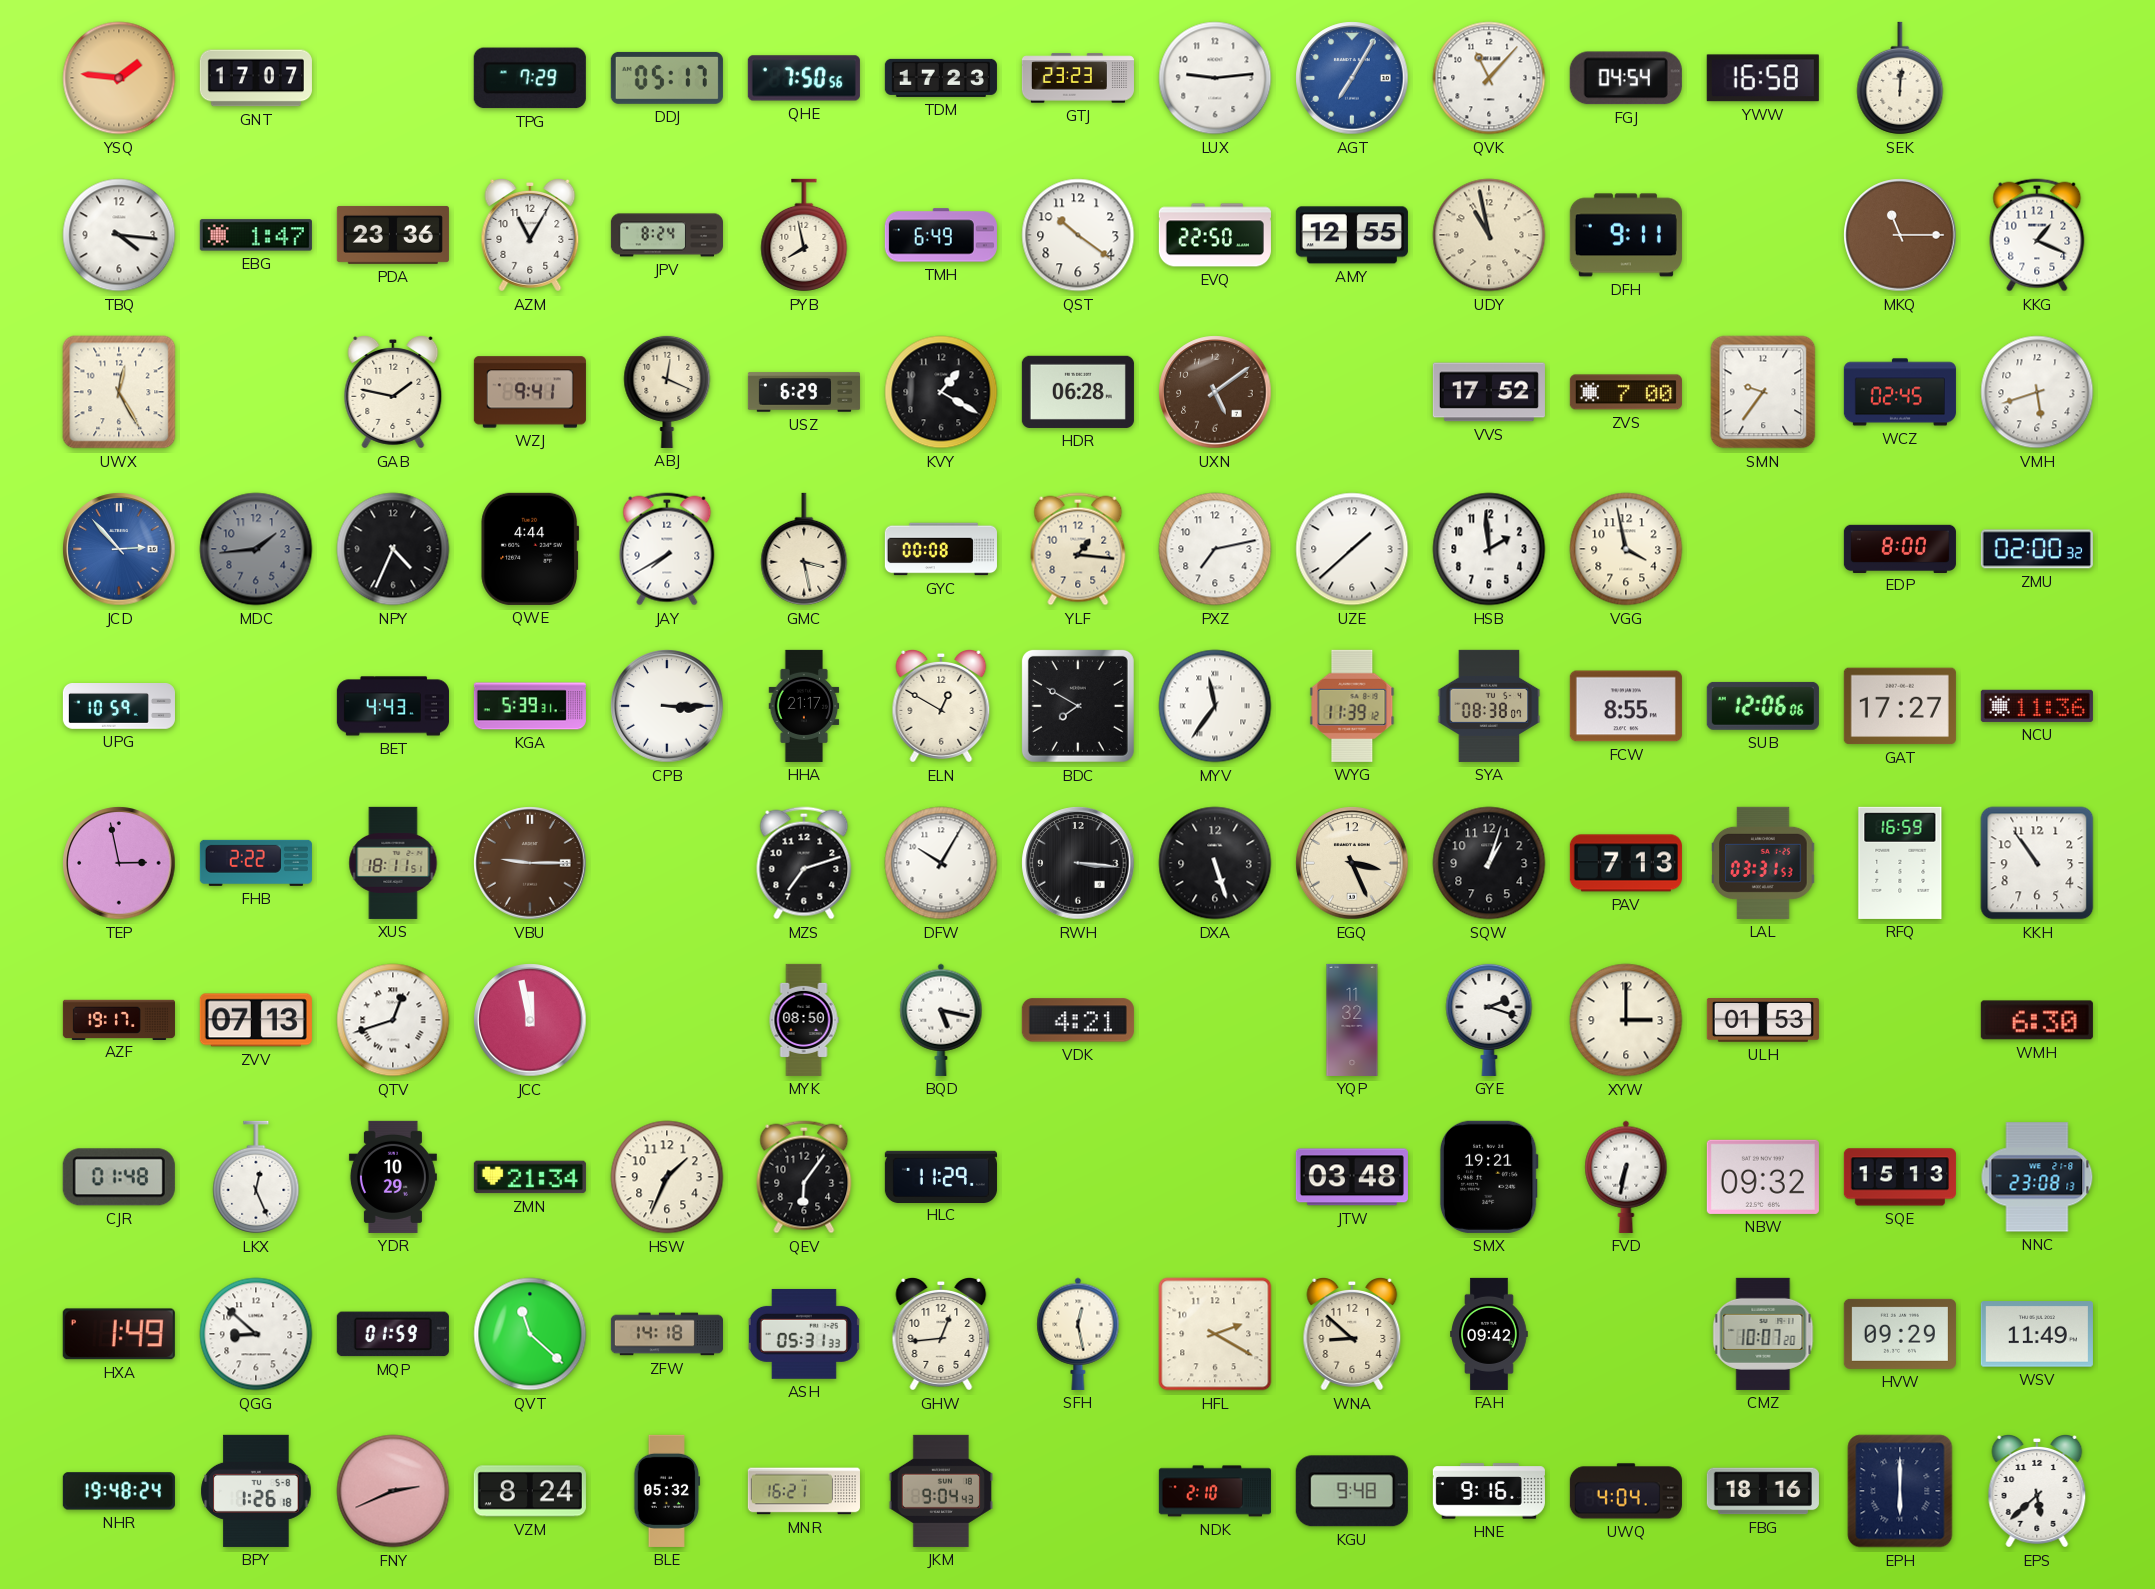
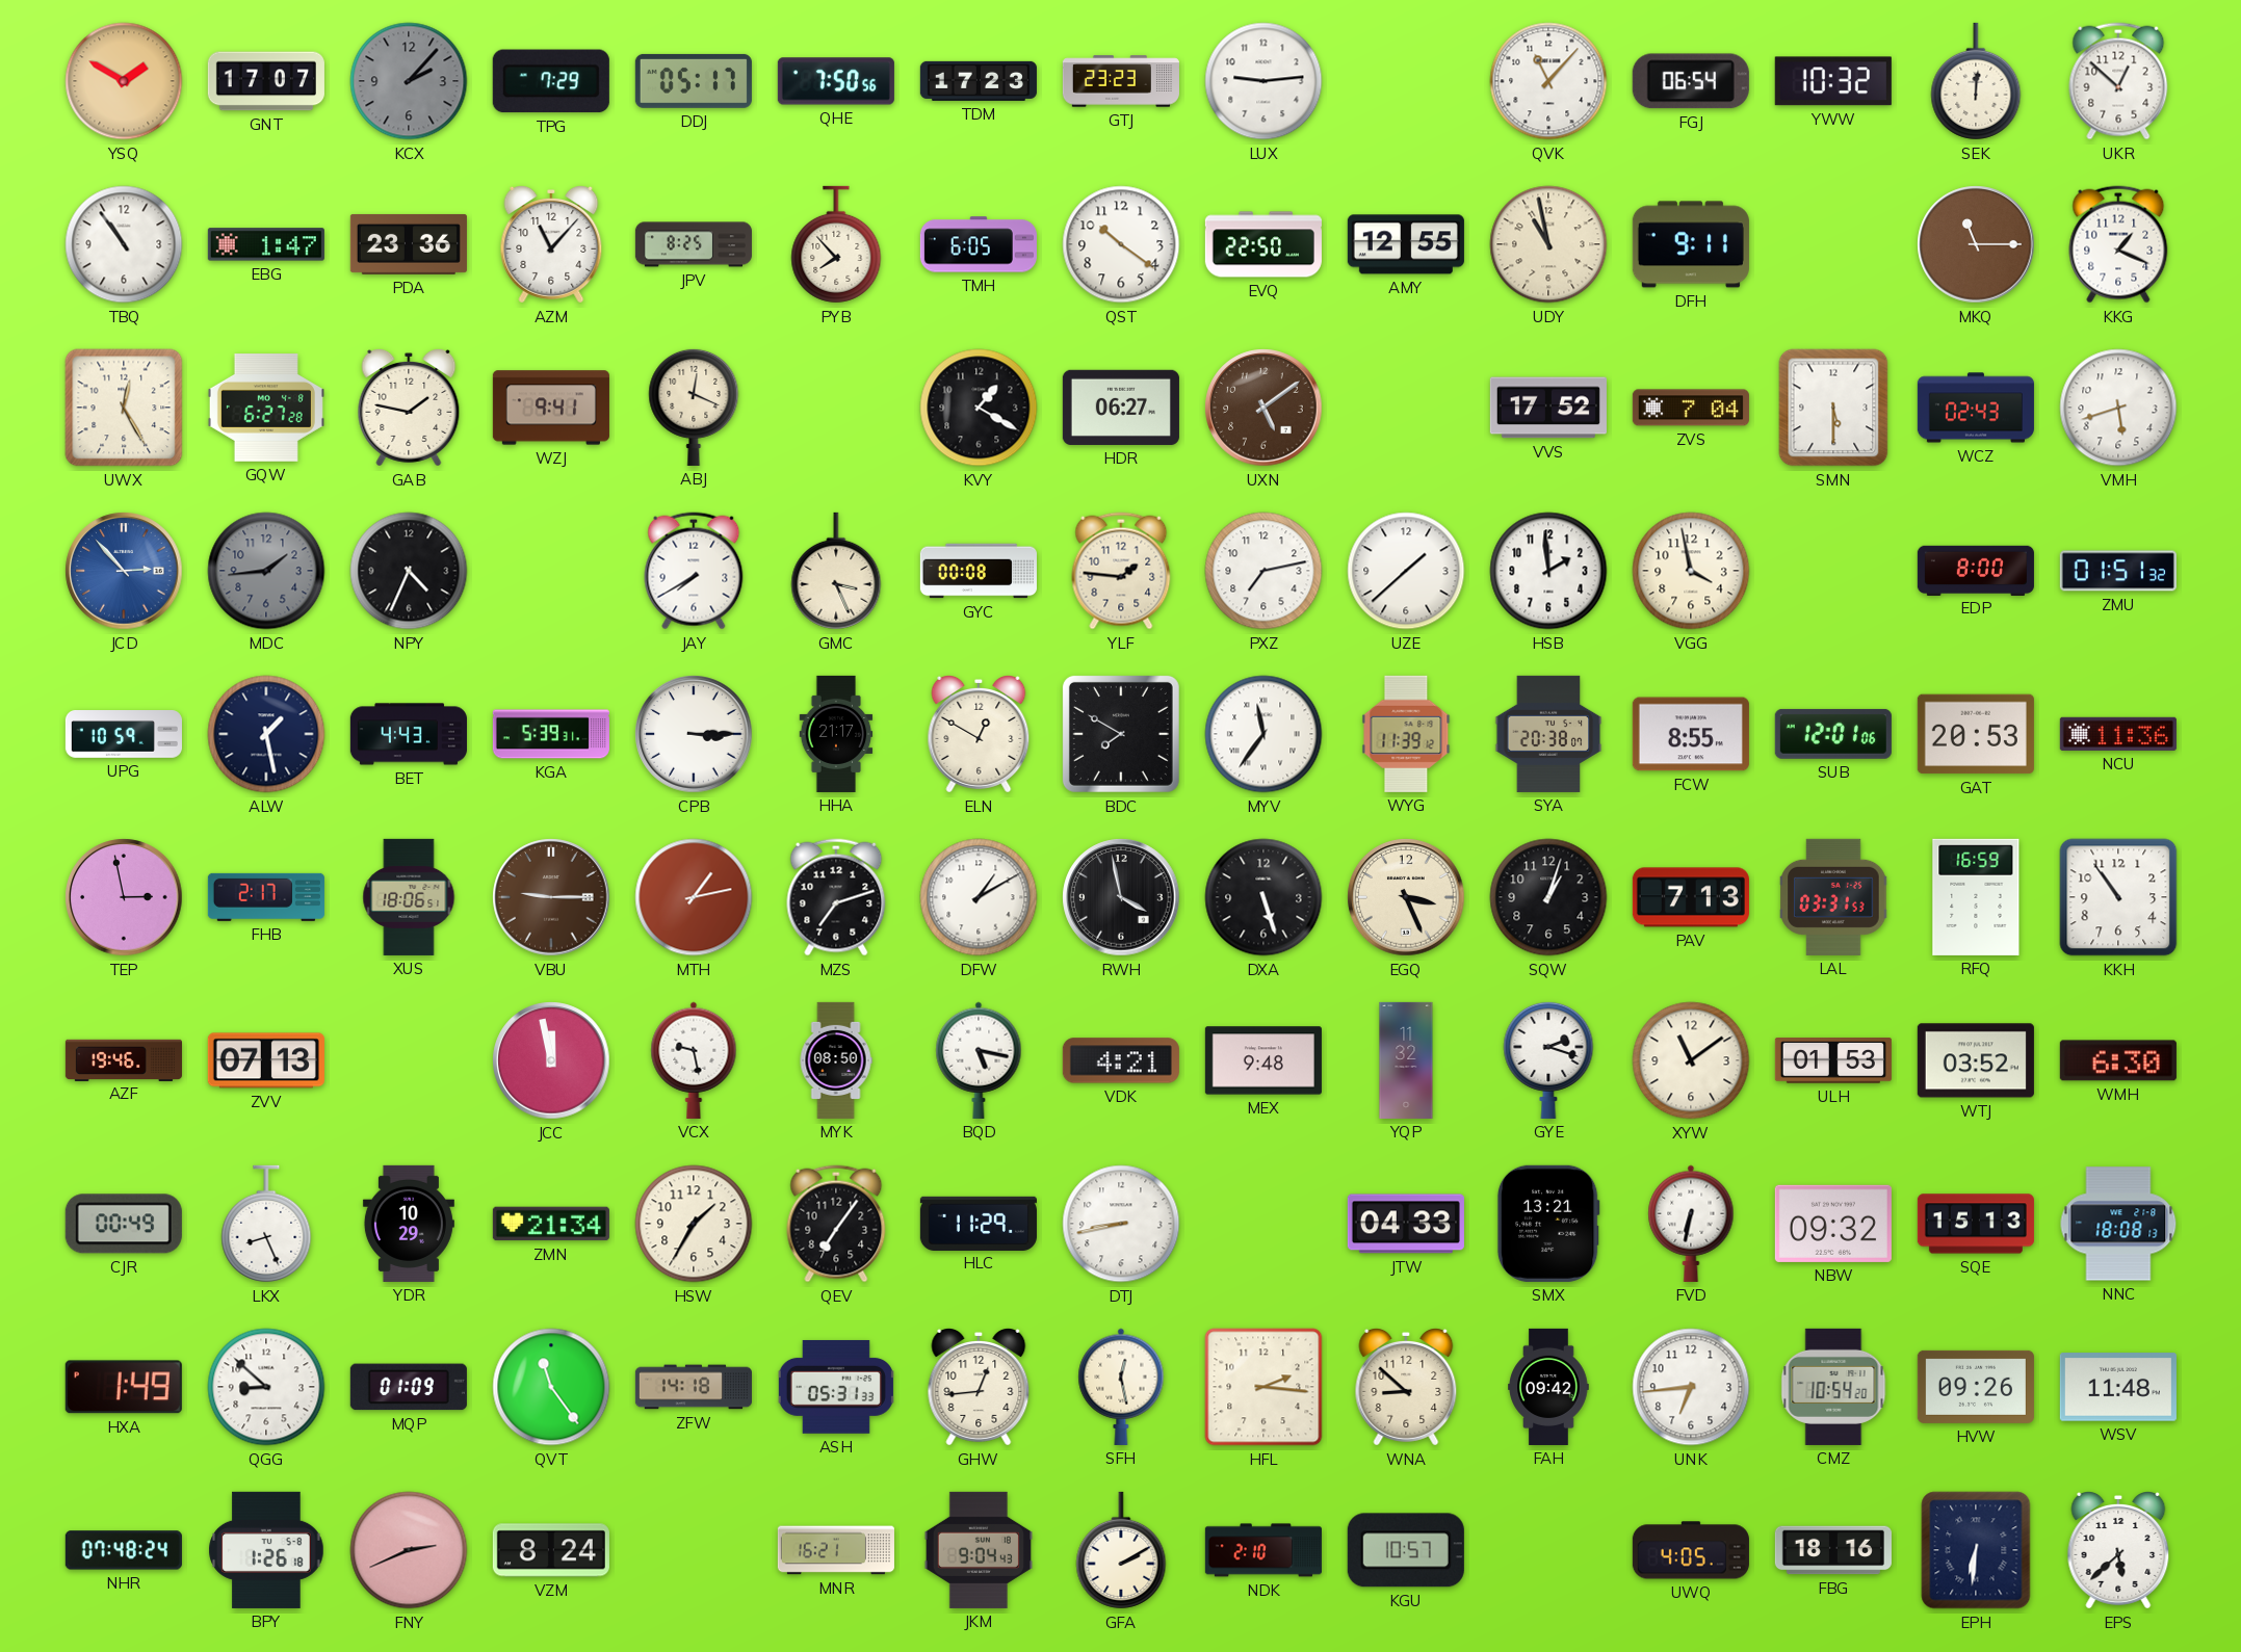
YSQ: 1:46 -> 1:50 (124, 81)
KCX: none -> 2:07 (409, 81)
AGT: 7:05 -> none (1352, 78)
FGJ: 04:54 -> 06:54 (1691, 81)
YWW: 16:58 -> 10:32 (1833, 81)
UKR: none -> 12:52 (2118, 81)
TBQ: 4:16 -> 10:54 (124, 244)
AZM: 11:05 -> 11:07 (551, 245)
JPV: 8:24 -> 8:25 (694, 244)
PYB: 7:58 -> 7:53 (836, 244)
TMH: 6:49 -> 6:05 (979, 244)
GQW: none -> 6:27 (266, 408)
USZ: 6:29 -> none (804, 392)
HDR: 06:28 -> 06:27 (1121, 408)
ZVS: 7:00 -> 7:04 (1691, 408)
SMN: 9:36 -> 5:30 (1833, 408)
WCZ: 02:45 -> 02:43 (1976, 408)
QWE: 4:44 -> none (530, 549)
GMC: 3:28 -> 3:26 (836, 571)
YLF: 1:16 -> 1:46 (1121, 571)
ZMU: 02:00 -> 01:51 (2118, 571)
ALW: none -> 1:28 (266, 734)
SYA: 08:38 -> 20:38 (1548, 734)
SUB: 12:06 -> 12:01 (1833, 734)
GAT: 17:27 -> 20:53 (1976, 734)
FHB: 2:22 -> 2:17 (266, 897)
XUS: 18:11 -> 18:06 (409, 897)
MTH: none -> 1:13 (694, 897)
DFW: 10:05 -> 1:10 (979, 897)
RWH: 3:16 -> 3:58 (1121, 897)
AZF: 19:17 -> 19:46 (124, 1059)
QTV: 12:42 -> none (393, 1020)
VCX: none -> 9:28 (694, 1060)
MEX: none -> 9:48 (1263, 1060)
XYW: 3:00 -> 11:09 (1691, 1060)
WTJ: none -> 03:52 (1976, 1060)
CJR: 01:48 -> 00:49 (124, 1224)
LKX: 12:26 -> 8:26 (266, 1224)
HSW: 1:34 -> 1:35 (694, 1224)
QEV: 6:06 -> 7:06 (836, 1224)
DTJ: none -> 8:43 (1121, 1224)
JTW: 03:48 -> 04:33 (1406, 1224)
SMX: 19:21 -> 13:21 (1548, 1224)
NNC: 23:08 -> 18:08 (2118, 1224)
MQP: 01:59 -> 01:09 (409, 1387)
QVT: 11:22 -> 11:24 (551, 1387)
HFL: 2:20 -> 2:16 (1263, 1387)
UNK: none -> 6:44 (1691, 1387)
CMZ: 10:07 -> 10:54 (1833, 1387)
HVW: 09:29 -> 09:26 (1976, 1387)
WSV: 11:49 -> 11:48 (2118, 1387)
NHR: 19:48 -> 07:48 (124, 1550)
BLE: 05:32 -> none (667, 1491)
GFA: none -> 2:10 (1121, 1550)
KGU: 9:48 -> 10:57 (1406, 1550)
HNE: 9:16 -> none (1489, 1491)
UWQ: 4:04 -> 4:05 (1691, 1550)
EPH: 6:00 -> 6:31 (1976, 1550)
